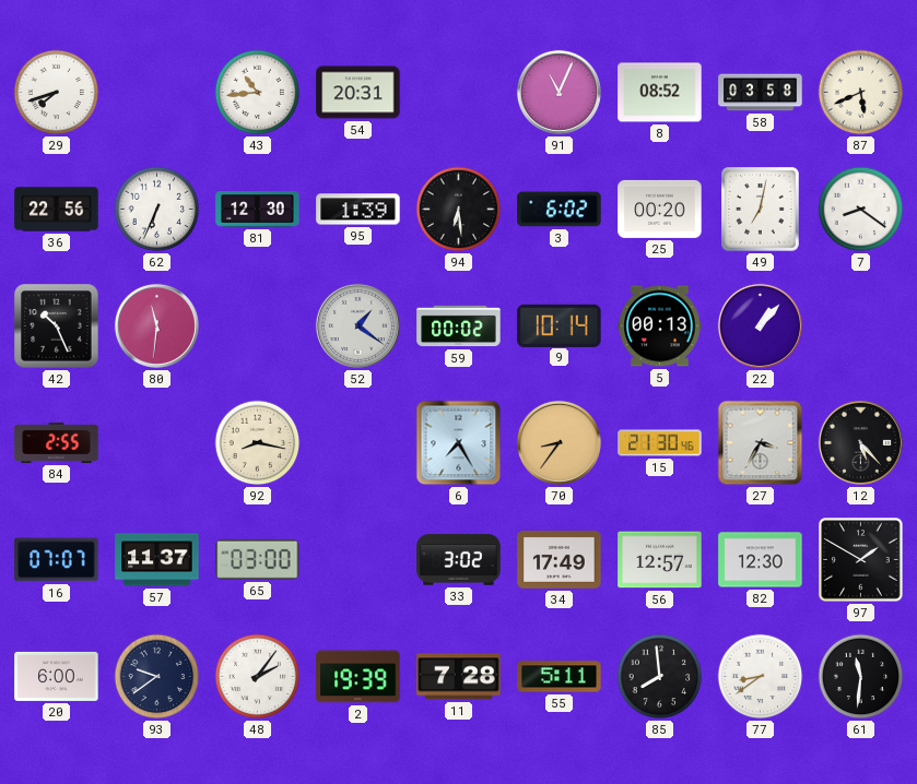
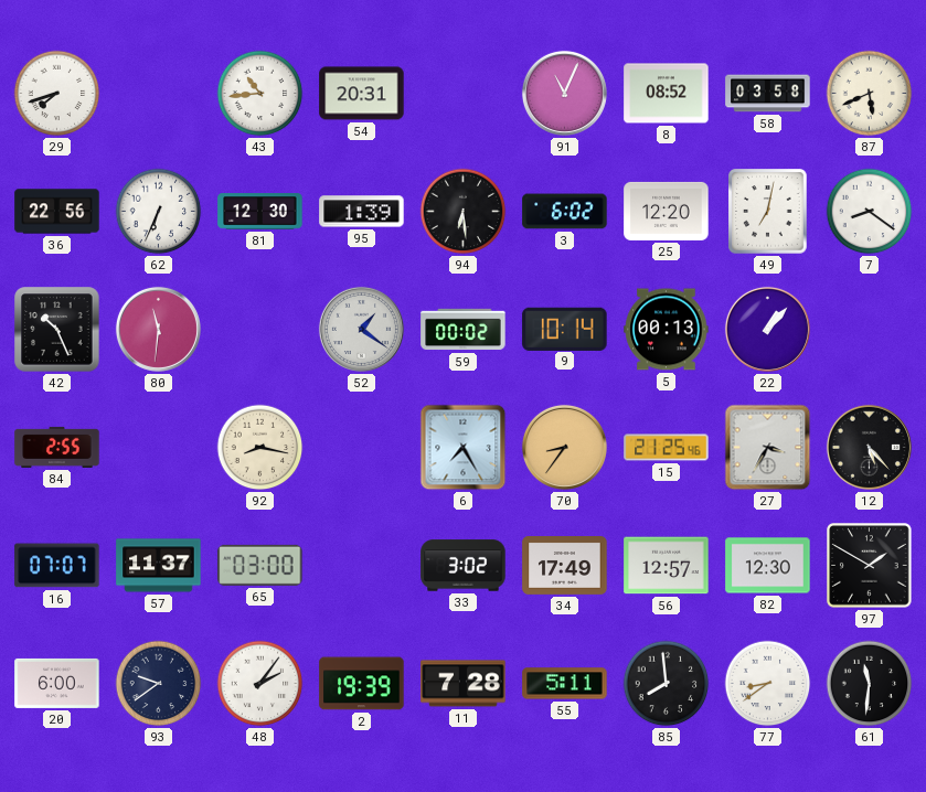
25: 00:20 -> 12:20 (667, 211)
15: 21:30 -> 21:25 (667, 448)
